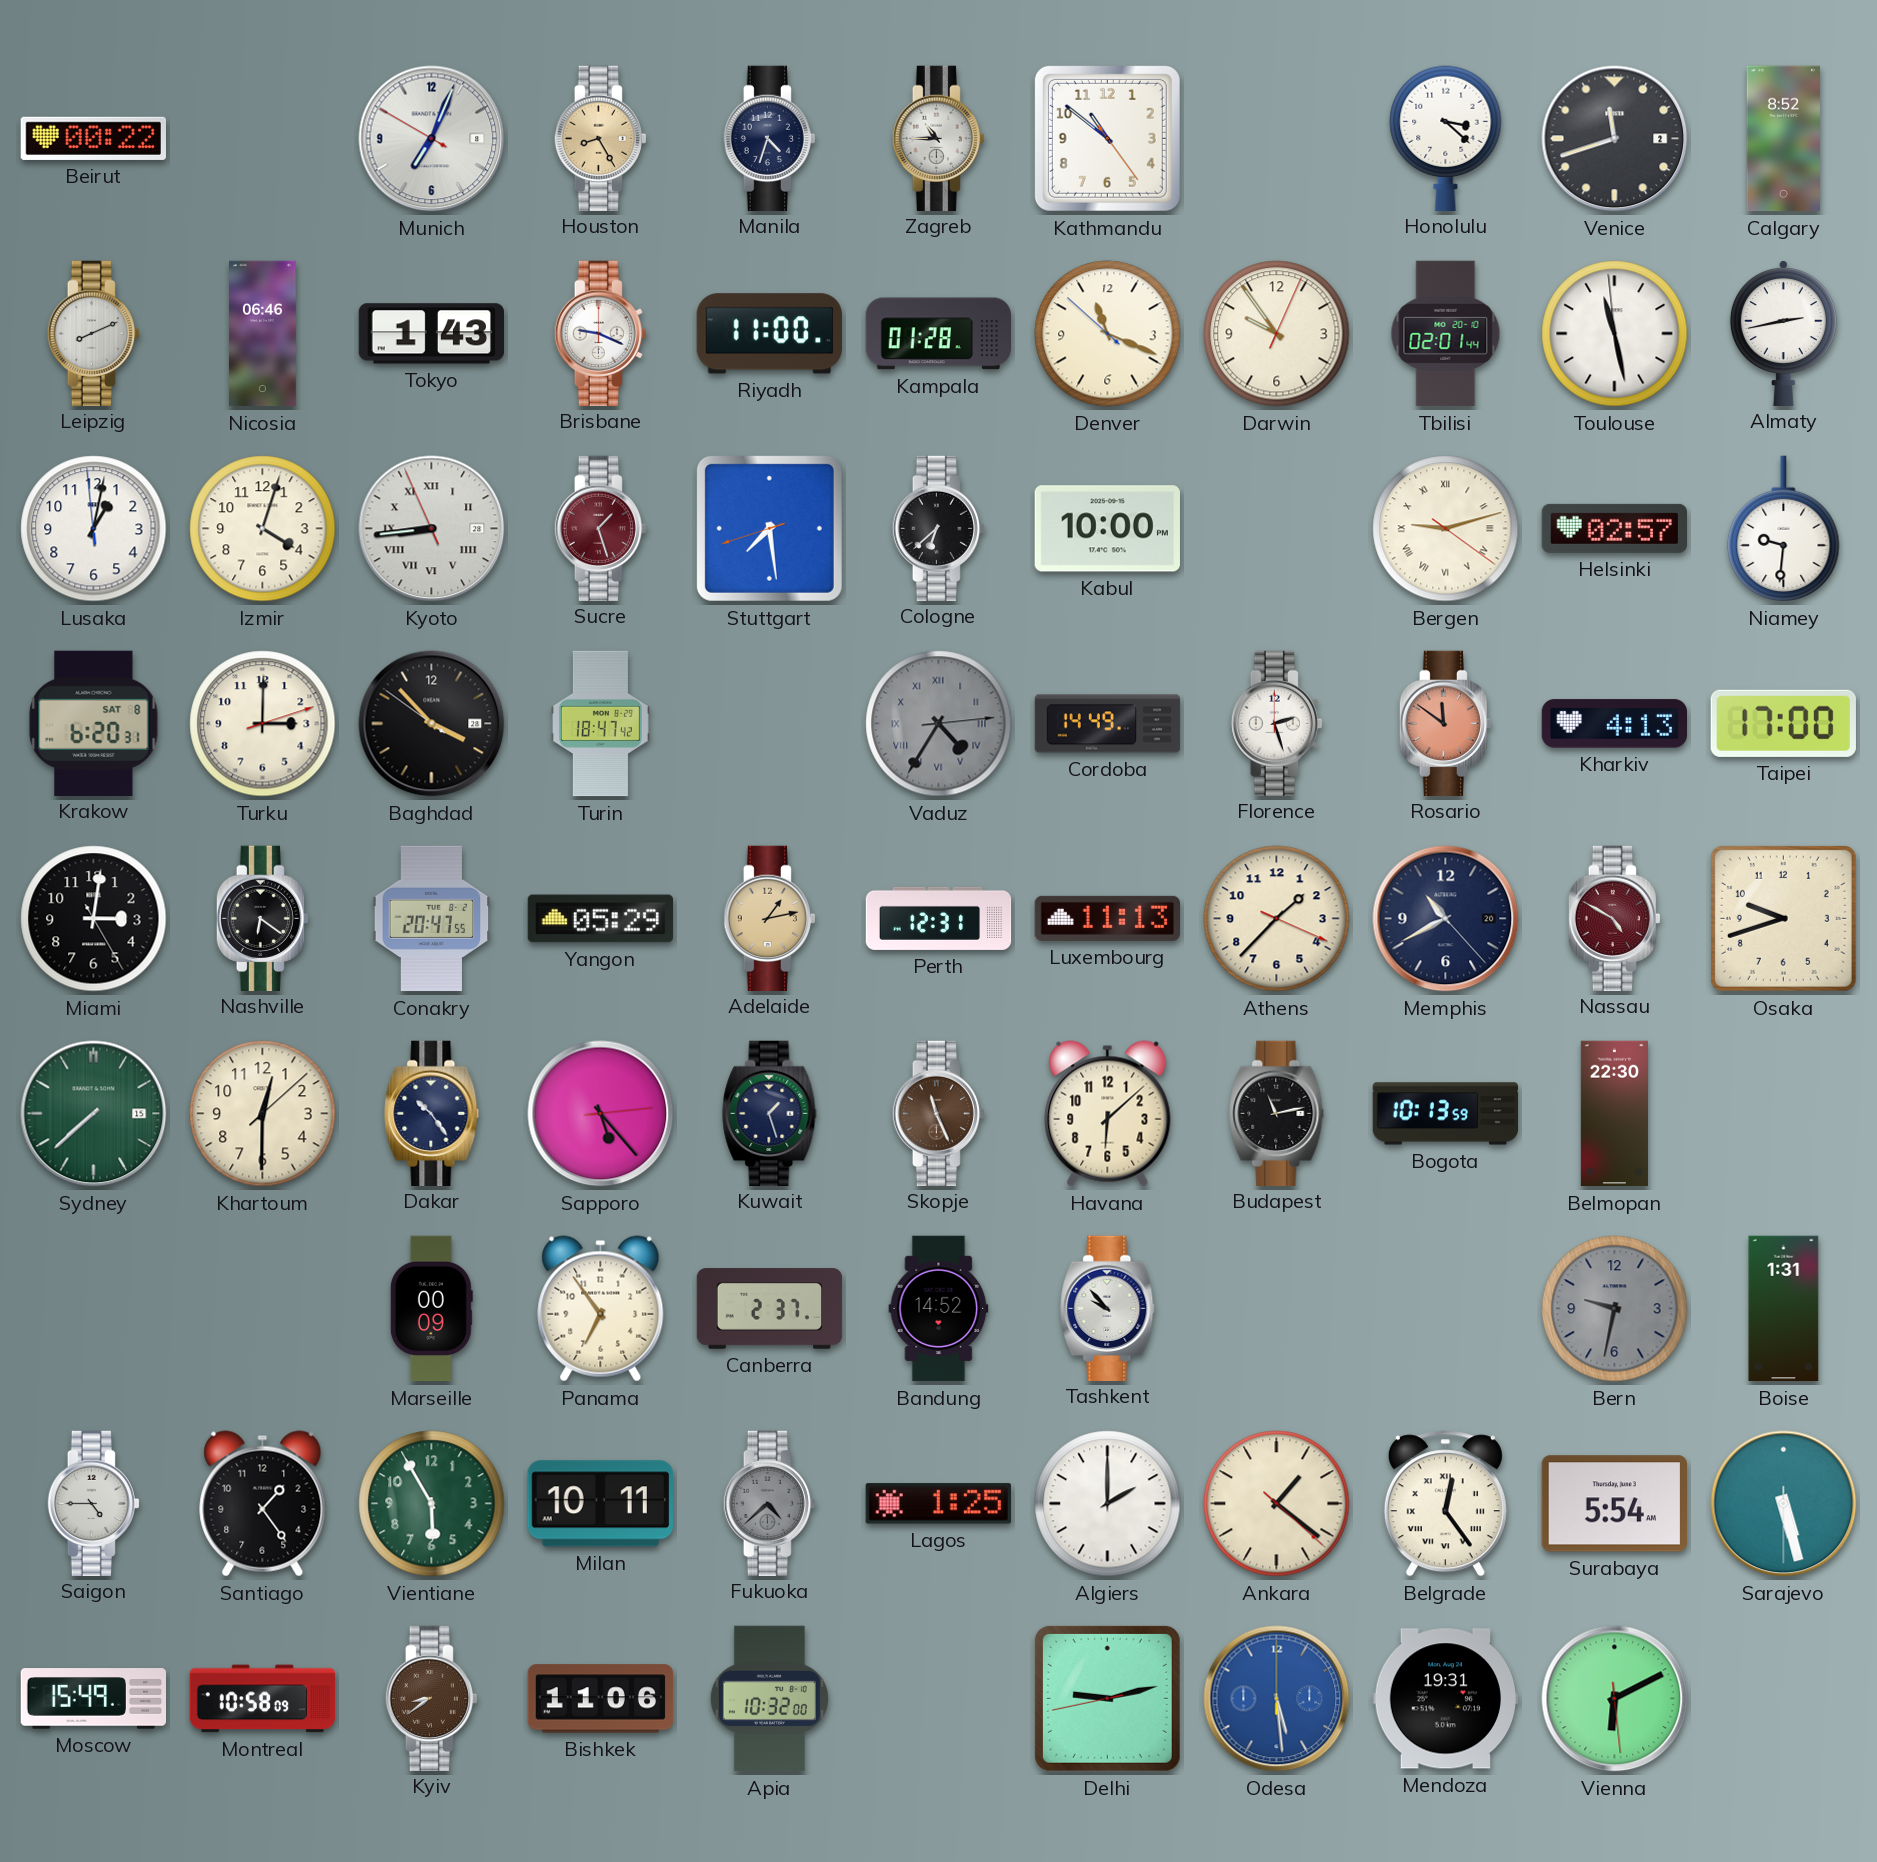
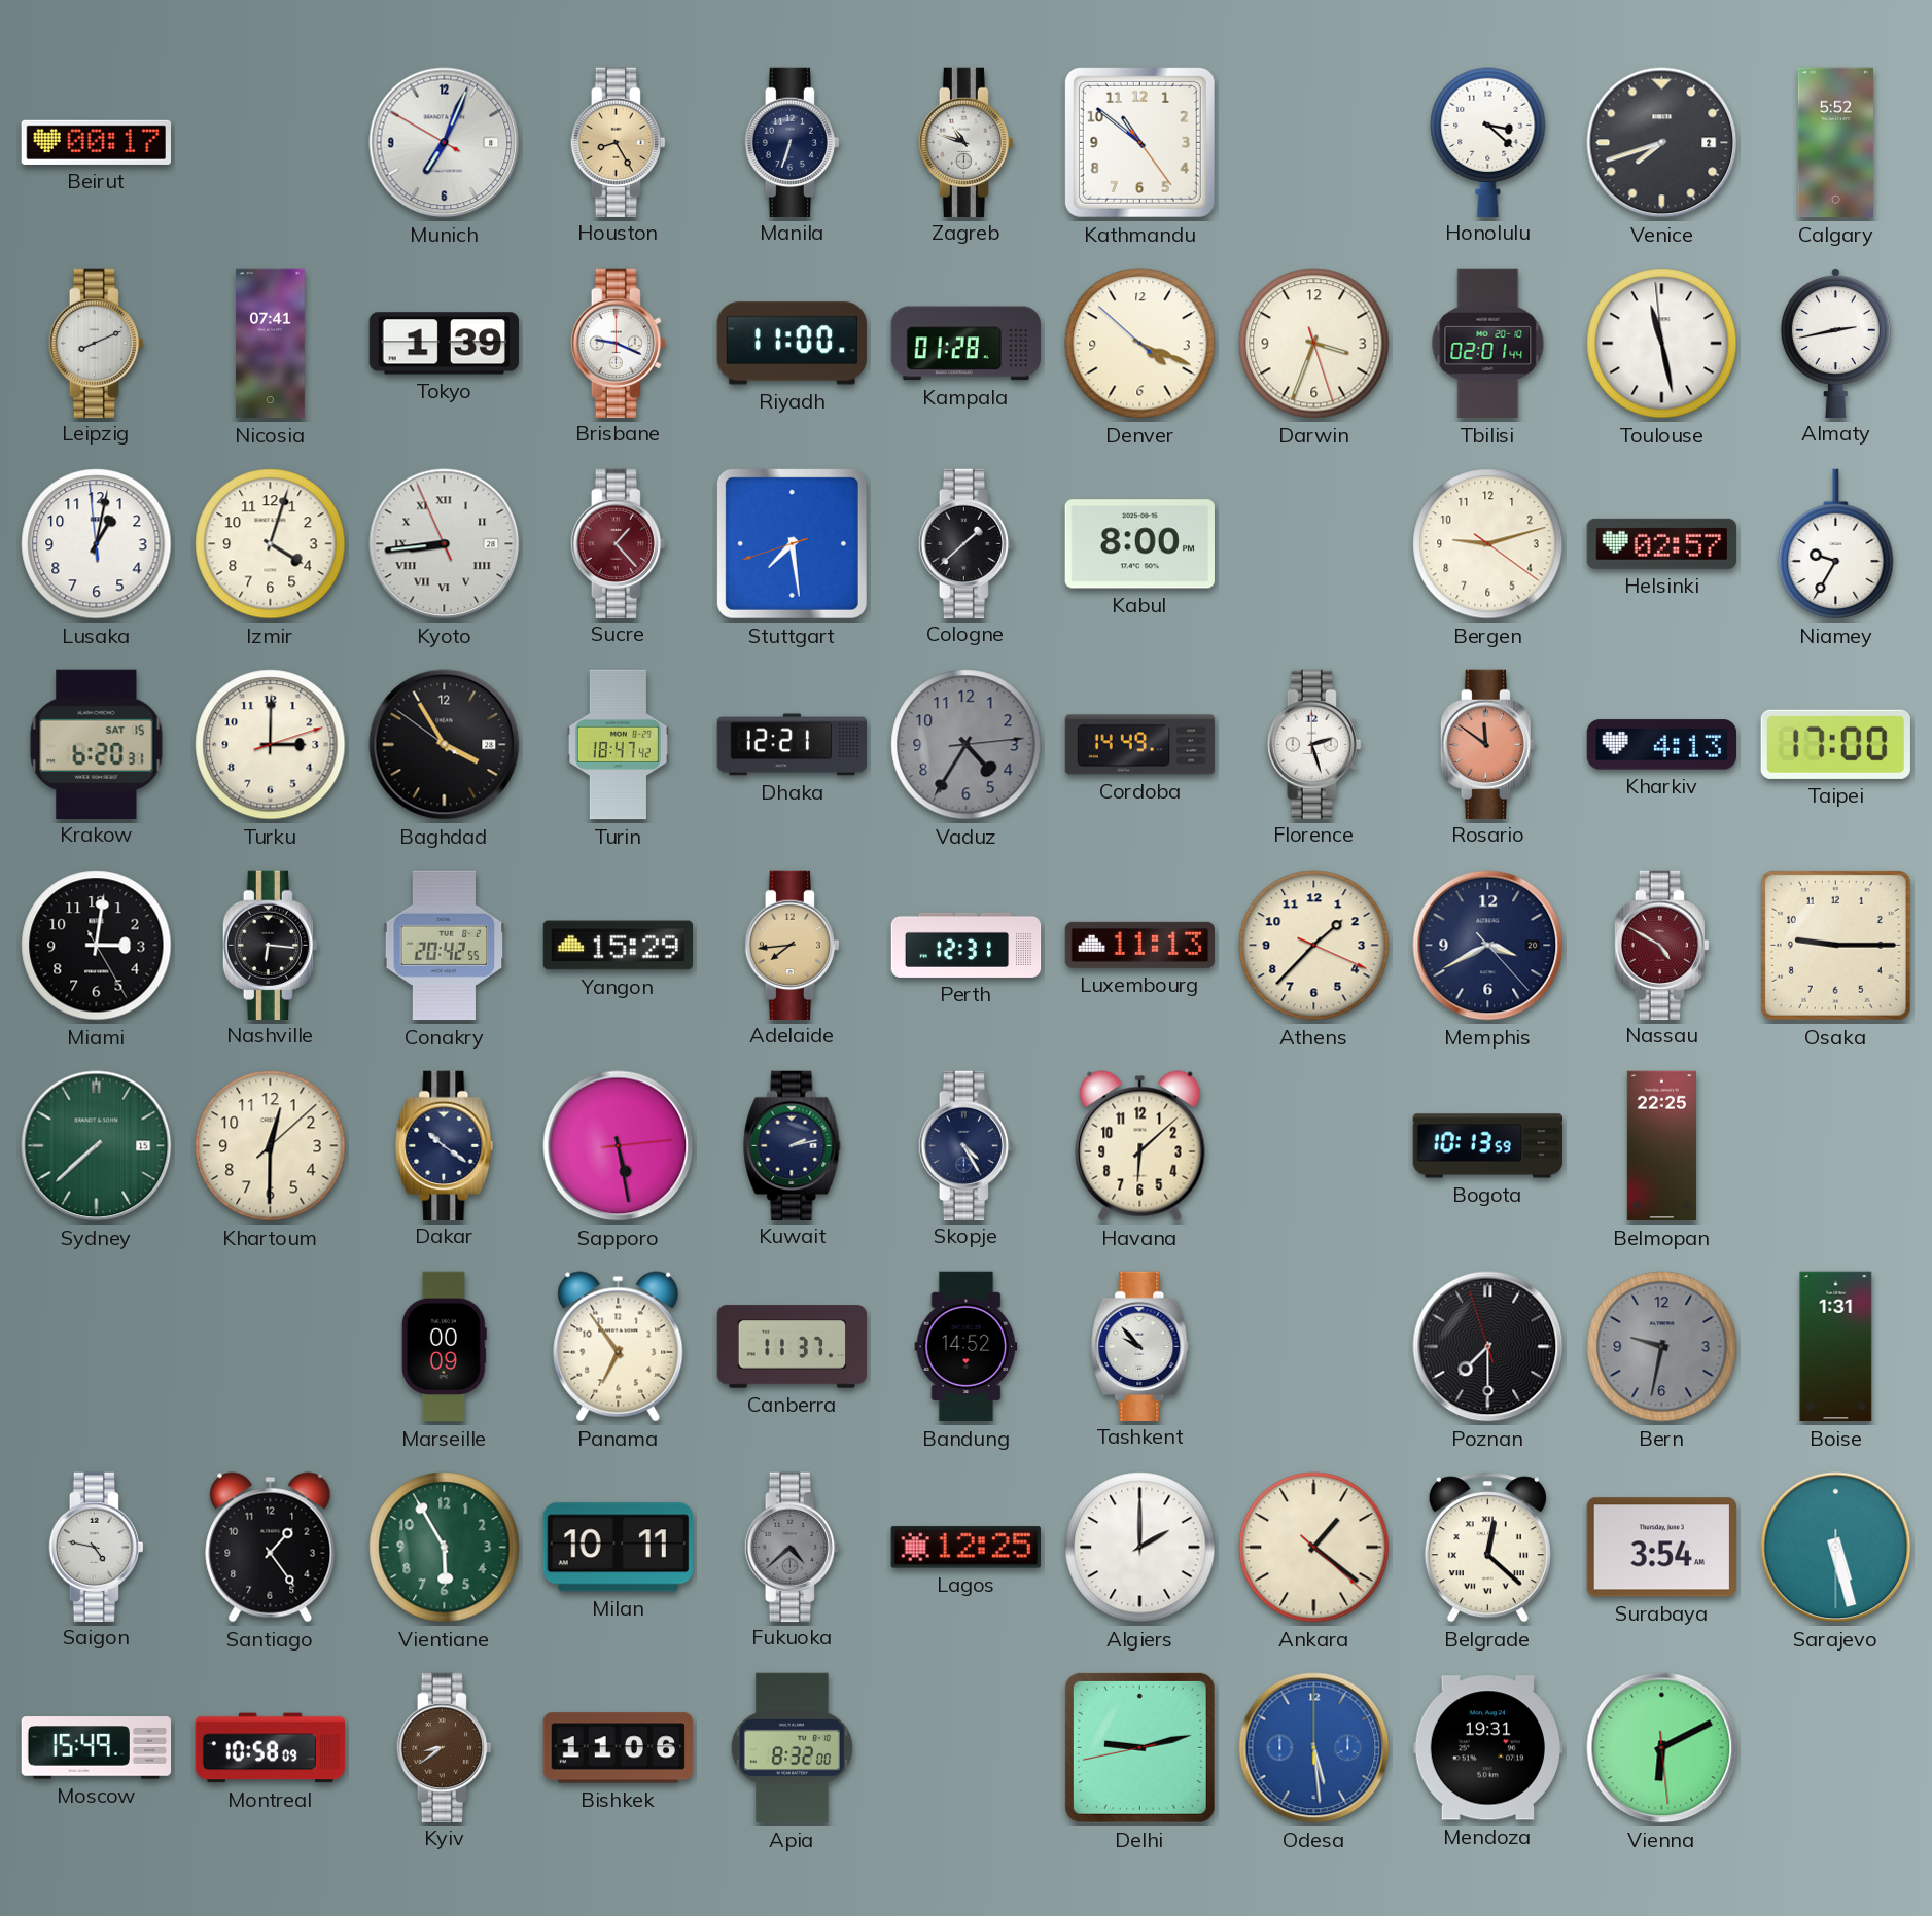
Beirut: 00:22 -> 00:17 (96, 142)
Manila: 4:33 -> 6:33 (792, 142)
Zagreb: 10:45 -> 10:48 (965, 142)
Venice: 11:42 -> 7:42 (1662, 143)
Calgary: 8:52 -> 5:52 (1835, 143)
Nicosia: 06:46 -> 07:41 (271, 344)
Tokyo: 1:43 -> 1:39 (445, 344)
Denver: 11:18 -> 4:18 (1140, 344)
Darwin: 9:54 -> 3:33 (1314, 344)
Sucre: 1:27 -> 1:23 (618, 543)
Cologne: 6:38 -> 1:38 (965, 543)
Kabul: 10:00 -> 8:00 (1139, 544)
Bergen numerals: Roman -> Arabic (1488, 544)
Niamey: 9:31 -> 9:35 (1836, 544)
Krakow date: SAT 8 -> SAT 15 (97, 744)
Baghdad: 3:52 -> 3:54 (445, 745)
Dhaka: none -> 12:21 (793, 745)
Vaduz numerals: Roman -> Arabic (967, 745)
Nashville: 6:21 -> 6:16 (270, 945)
Conakry: 20:47 -> 20:42 (445, 946)
Yangon: 05:29 -> 15:29 (618, 946)
Adelaide: 1:13 -> 7:44 (792, 945)
Memphis: 10:40 -> 3:40 (1488, 946)
Osaka: 9:42 -> 9:15 (1835, 945)
Dakar: 10:24 -> 10:21 (445, 1145)
Sapporo: 5:23 -> 5:28 (619, 1146)
Kuwait: 1:27 -> 2:13 (793, 1145)
Skopje: 11:26 -> 4:25 (965, 1145)
Skopje dial: brown -> navy (965, 1145)
Budapest: 11:13 -> none (1277, 1113)
Belmopan: 22:30 -> 22:25 (1661, 1146)
Canberra: 2:37 -> 11:37 (793, 1347)
Poznan: none -> 7:29 (1488, 1347)
Saigon: 4:45 -> 4:47 (96, 1547)
Lagos: 1:25 -> 12:25 (965, 1548)
Belgrade: 12:24 -> 12:22 (1487, 1548)
Surabaya: 5:54 -> 3:54 (1661, 1548)
Apia: 10:32 -> 8:32 (792, 1748)
